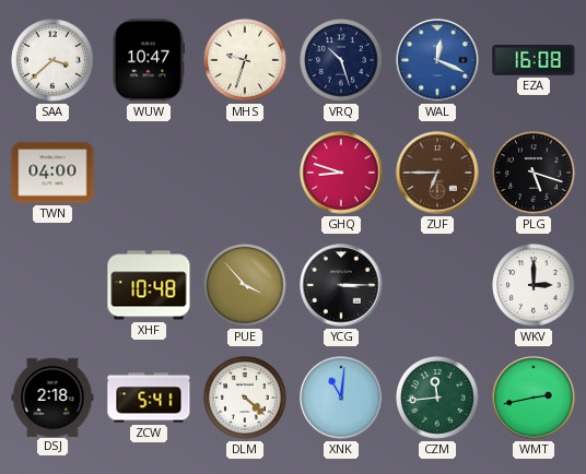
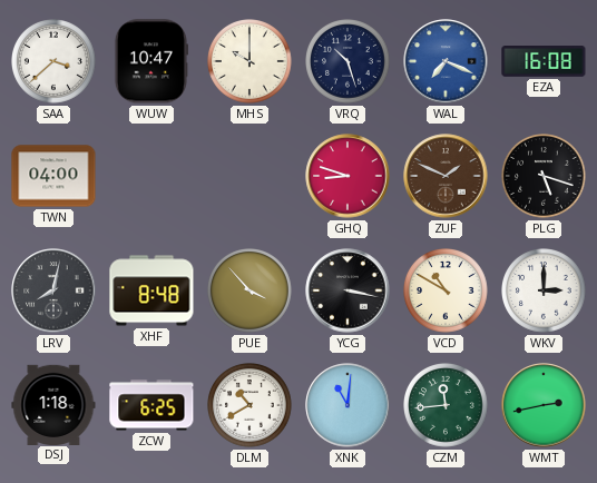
MHS: 9:33 -> 10:00 (251, 62)
WAL: 12:19 -> 7:19 (446, 61)
ZUF: 6:45 -> 1:49 (446, 176)
LRV: none -> 8:02 (53, 290)
XHF: 10:48 -> 8:48 (151, 290)
YCG: 3:15 -> 3:17 (348, 290)
VCD: none -> 10:50 (447, 292)
DSJ: 2:18 -> 1:18 (53, 404)
ZCW: 5:41 -> 6:25 (151, 405)
DLM: 4:22 -> 10:40 (251, 406)
